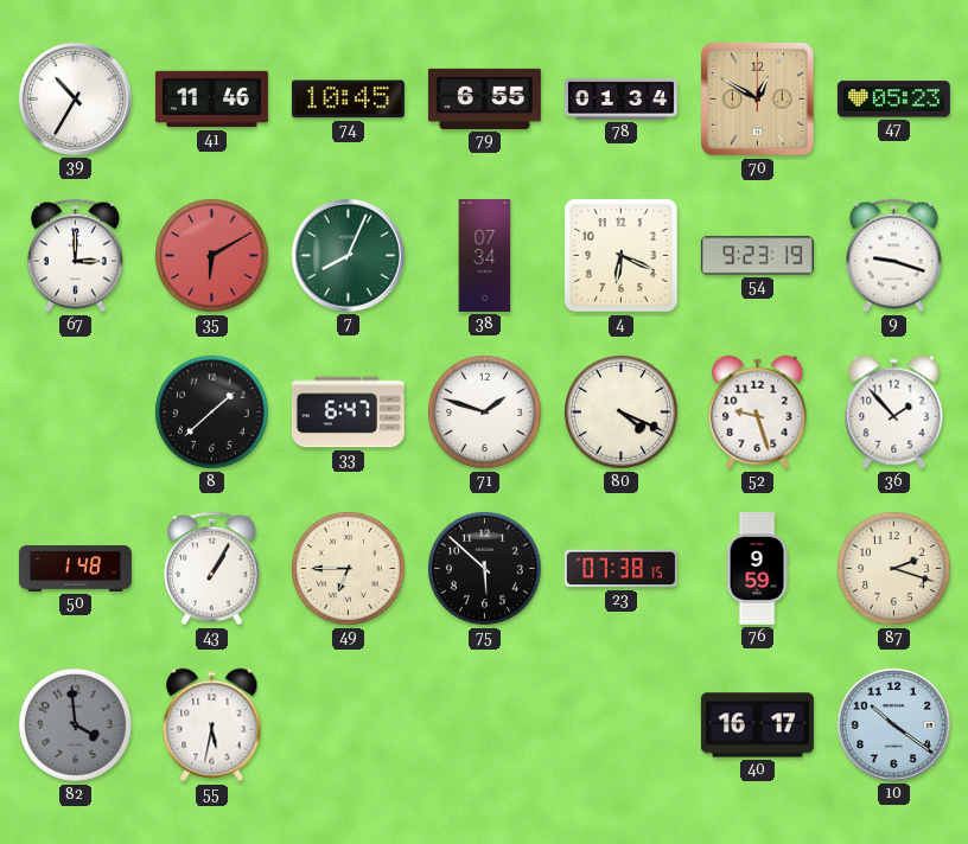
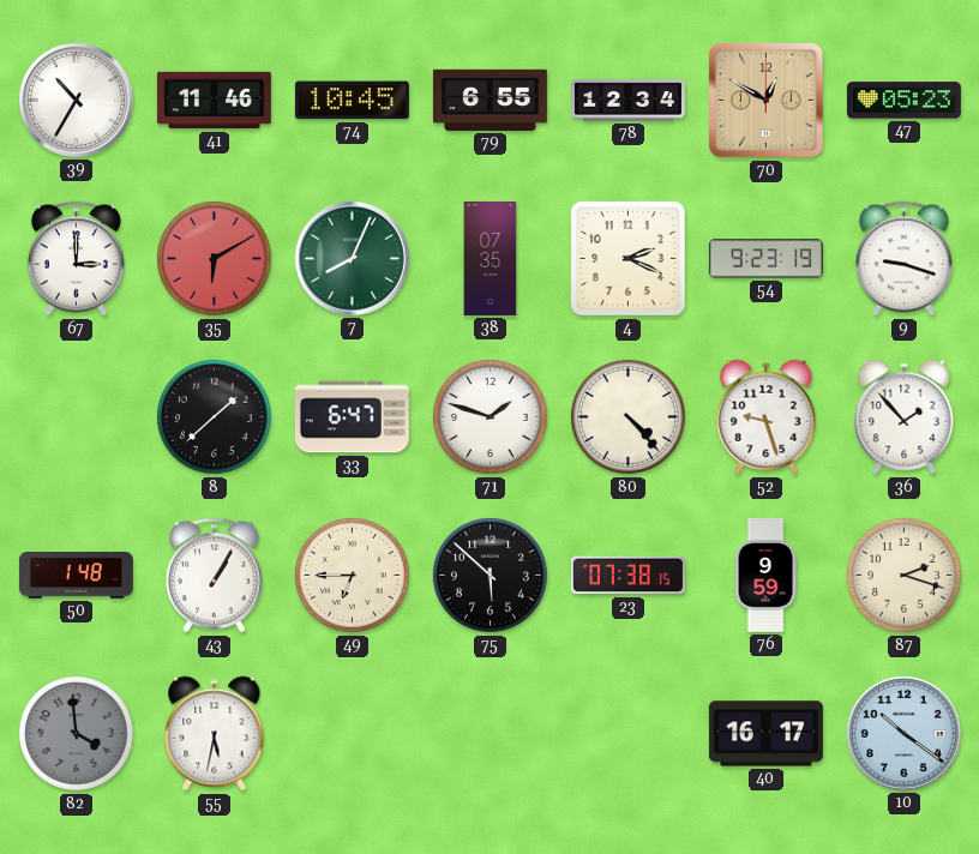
78: 01:34 -> 12:34 (627, 101)
38: 07:34 -> 07:35 (491, 258)
4: 6:19 -> 2:19 (629, 259)
80: 4:19 -> 4:23 (627, 416)
